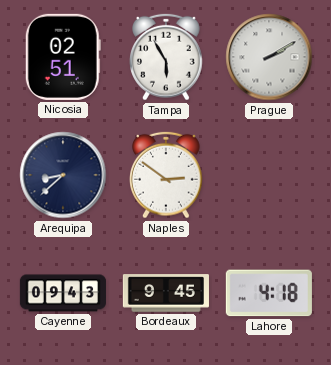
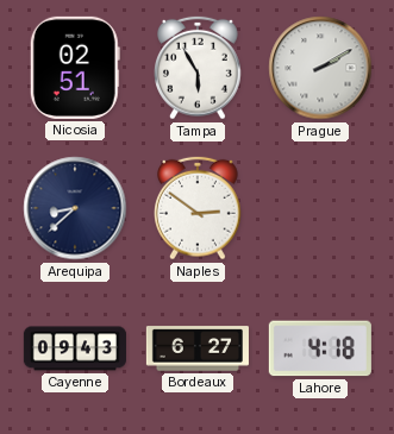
Bordeaux: 9:45 -> 6:27 (198, 348)
